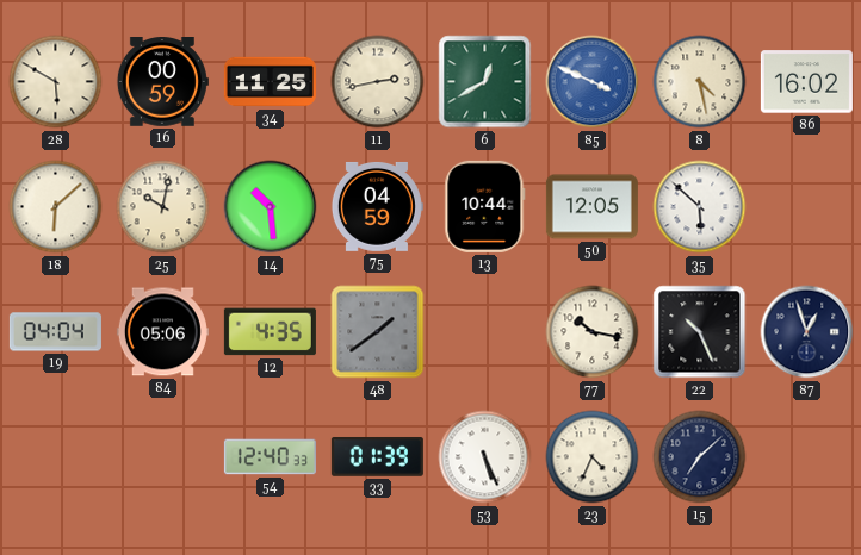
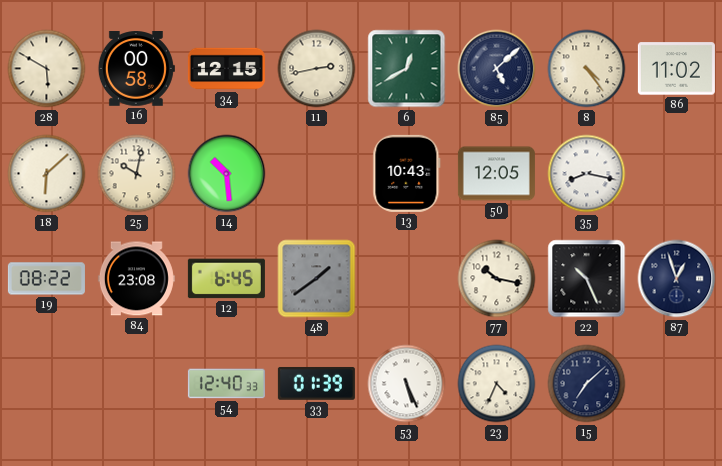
16: 00:59 -> 00:58 (136, 69)
34: 11:25 -> 12:15 (226, 69)
85: 3:49 -> 5:08 (497, 69)
85 dial: blue -> navy (497, 69)
8: 4:28 -> 4:24 (587, 69)
86: 16:02 -> 11:02 (676, 69)
75: 04:59 -> none (377, 206)
13: 10:44 -> 10:43 (407, 173)
35: 5:52 -> 8:17 (587, 174)
19: 04:04 -> 08:22 (46, 279)
84: 05:06 -> 23:08 (136, 279)
12: 4:35 -> 6:45 (226, 279)
